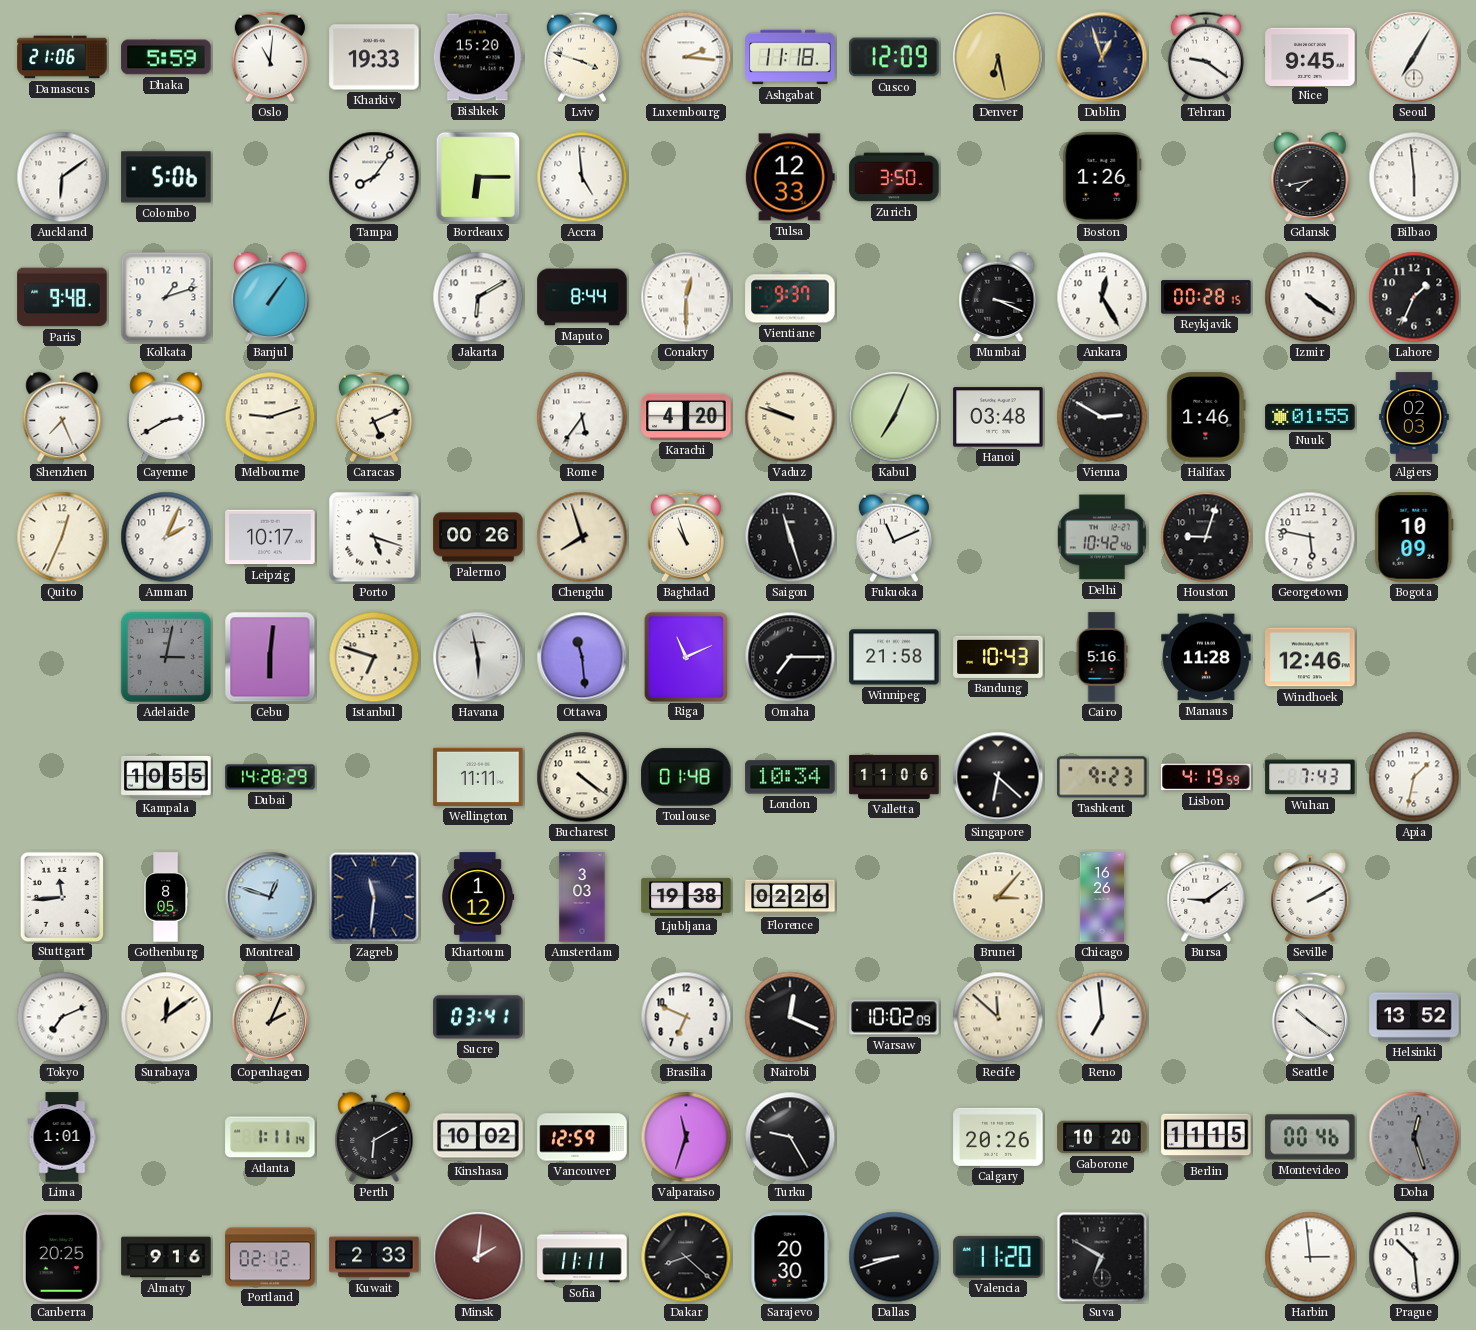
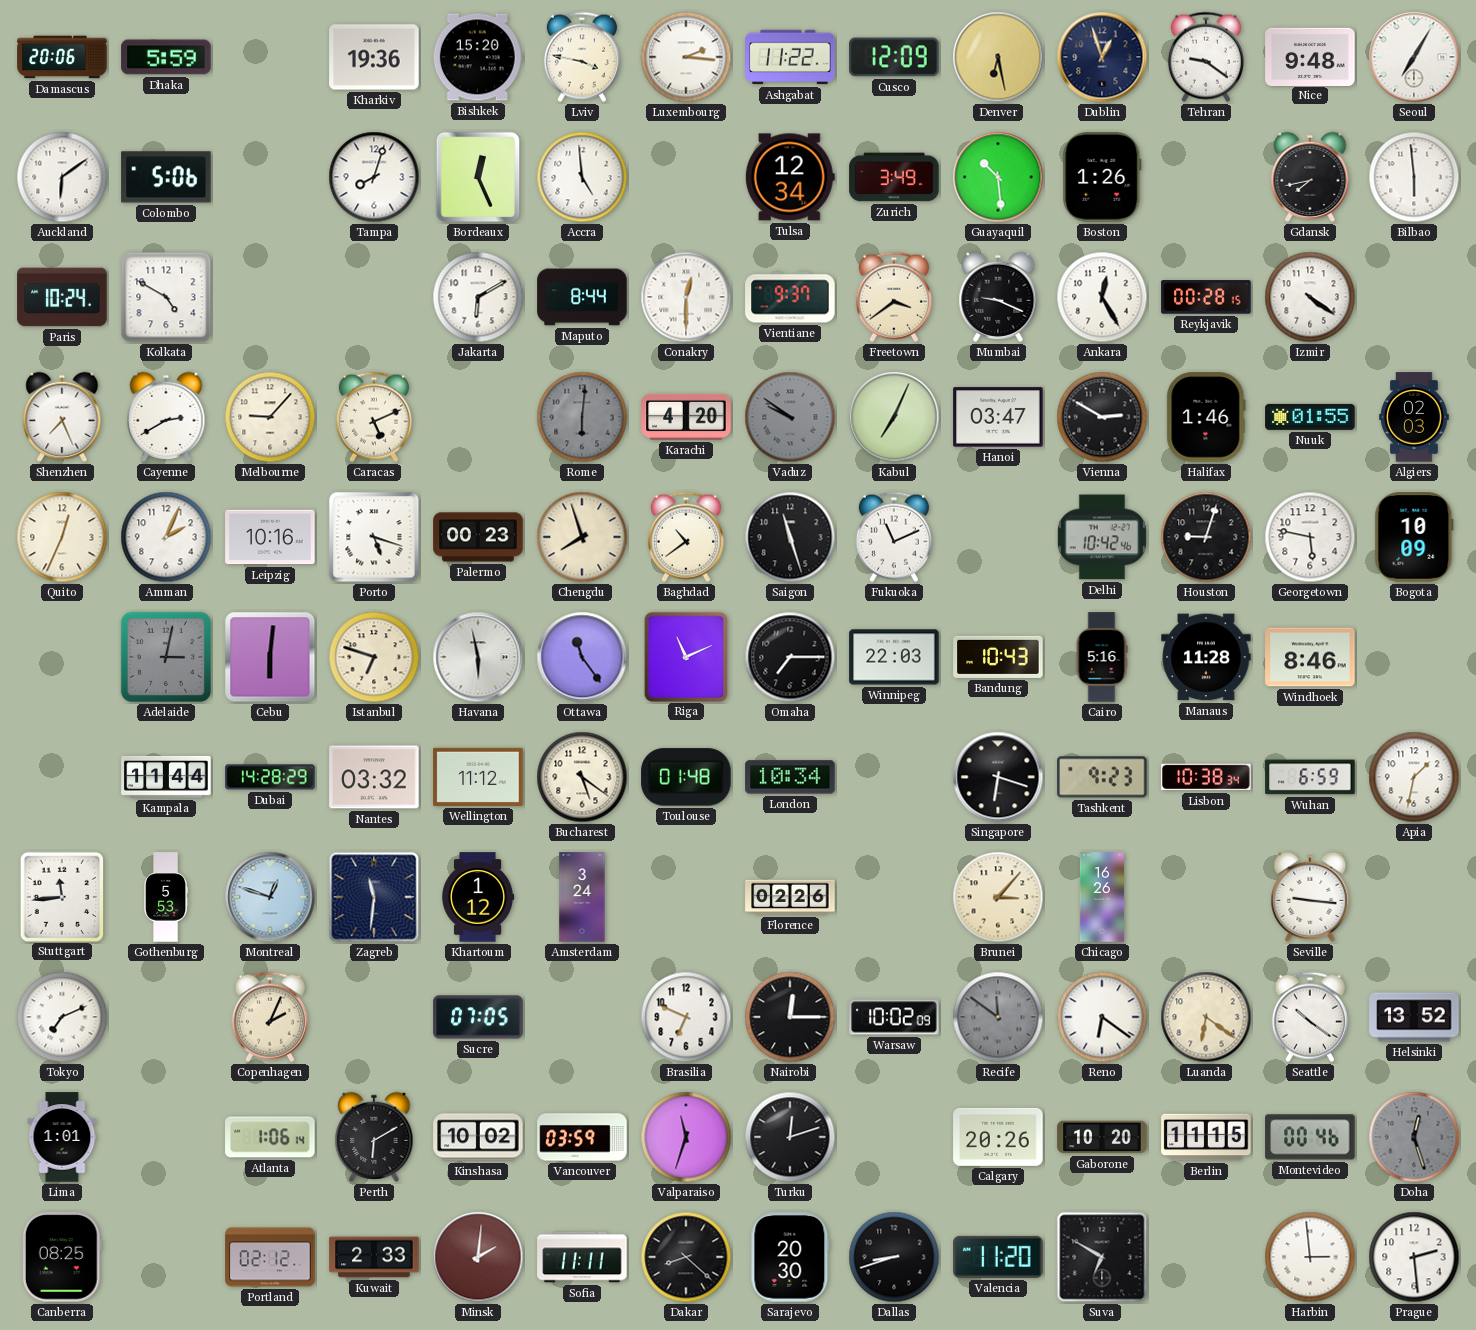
Damascus: 21:06 -> 20:06 (62, 57)
Oslo: 11:01 -> none (270, 57)
Kharkiv: 19:33 -> 19:36 (374, 57)
Lviv: 3:48 -> 3:47 (582, 57)
Ashgabat: 11:18 -> 11:22 (790, 57)
Nice: 9:45 -> 9:48 (1310, 56)
Tampa: 8:06 -> 8:03 (374, 177)
Bordeaux: 6:15 -> 12:26 (478, 177)
Tulsa: 12:33 -> 12:34 (790, 177)
Zurich: 3:50 -> 3:49 (894, 177)
Guayaquil: none -> 10:29 (998, 177)
Paris: 9:48 -> 10:24 (62, 297)
Kolkata: 1:12 -> 4:50 (166, 297)
Banjul: 1:06 -> none (270, 297)
Freetown: none -> 3:39 (894, 297)
Mumbai: 3:19 -> 9:19 (998, 297)
Lahore: 1:34 -> none (1414, 297)
Melbourne: 9:12 -> 9:07 (270, 417)
Rome: 5:36 -> 6:01 (582, 417)
Rome dial: white -> grey (582, 417)
Vaduz: 9:48 -> 9:51 (790, 417)
Vaduz dial: cream -> grey (790, 417)
Hanoi: 03:48 -> 03:47 (998, 417)
Leipzig: 10:17 -> 10:16 (270, 537)
Palermo: 00:26 -> 00:23 (478, 537)
Baghdad: 10:57 -> 10:39 (686, 537)
Ottawa: 11:29 -> 11:24 (582, 657)
Winnipeg: 21:58 -> 22:03 (894, 657)
Windhoek: 12:46 -> 8:46 (1310, 657)
Kampala: 10:55 -> 11:44 (166, 777)
Nantes: none -> 03:32 (374, 777)
Wellington: 11:11 -> 11:12 (478, 777)
Bucharest: 4:21 -> 5:21 (582, 777)
Valletta: 11:06 -> none (894, 777)
Singapore: 6:22 -> 6:18 (998, 777)
Lisbon: 4:19 -> 10:38 (1206, 777)
Wuhan: 7:43 -> 6:59 (1310, 777)
Gothenburg: 8:05 -> 5:53 (166, 897)
Amsterdam: 3:03 -> 3:24 (582, 897)
Ljubljana: 19:38 -> none (686, 897)
Bursa: 9:09 -> none (1206, 897)
Seville: 2:10 -> 9:16 (1310, 897)
Surabaya: 12:09 -> none (166, 1017)
Sucre: 03:41 -> 07:05 (478, 1017)
Nairobi: 12:19 -> 12:15 (790, 1017)
Recife: 11:52 -> 11:51 (998, 1017)
Recife dial: cream -> grey (998, 1017)
Reno: 6:59 -> 6:21 (1102, 1017)
Luanda: none -> 6:21 (1206, 1017)
Atlanta: 1:11 -> 1:06 (270, 1137)
Vancouver: 12:59 -> 03:59 (582, 1137)
Turku: 9:25 -> 12:12 (790, 1137)
Canberra: 20:25 -> 08:25 (62, 1257)
Almaty: 9:16 -> none (166, 1257)
Prague: 10:29 -> 2:29 (1414, 1257)
